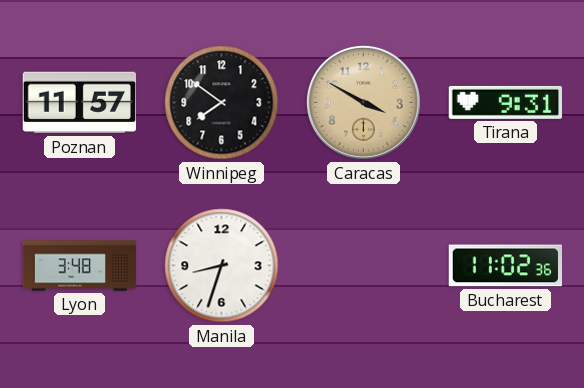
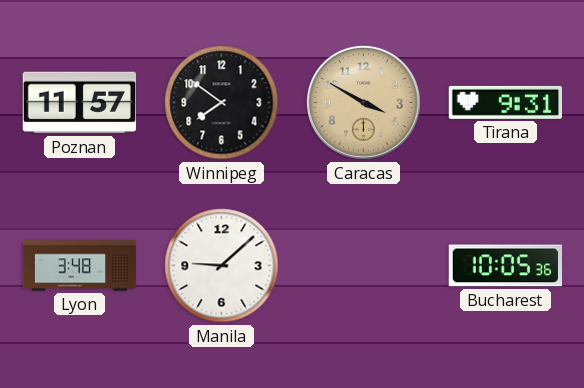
Manila: 8:33 -> 9:08 (222, 266)
Bucharest: 11:02 -> 10:05 (505, 266)
